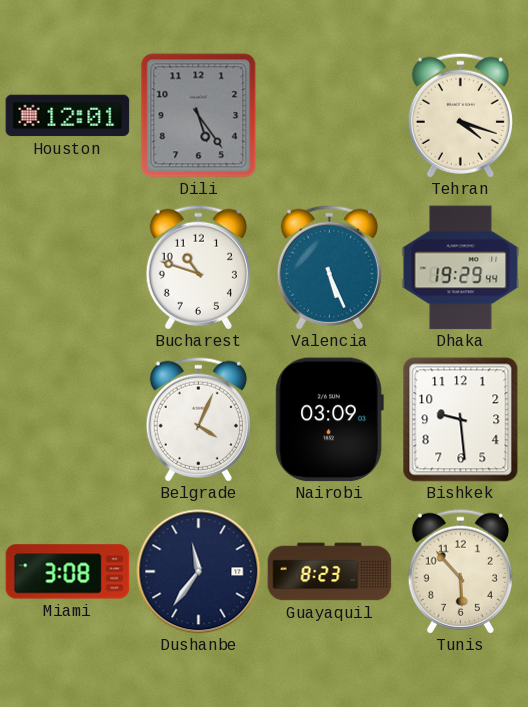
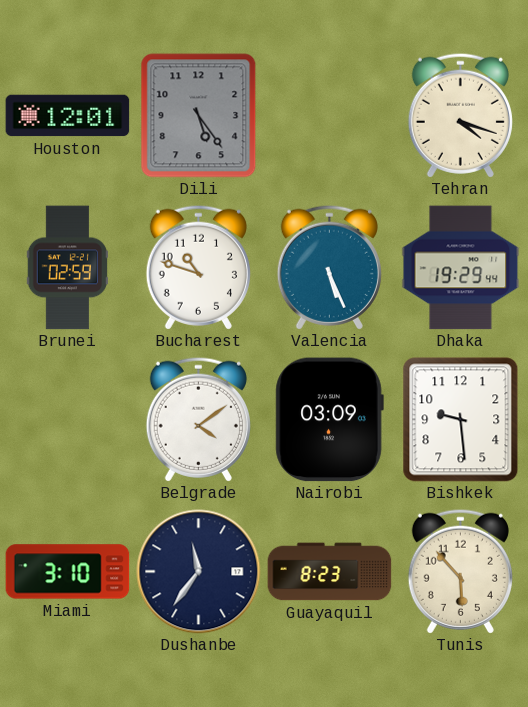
Brunei: none -> 02:59 (67, 268)
Belgrade: 4:04 -> 4:09 (198, 419)
Miami: 3:08 -> 3:10 (68, 572)
